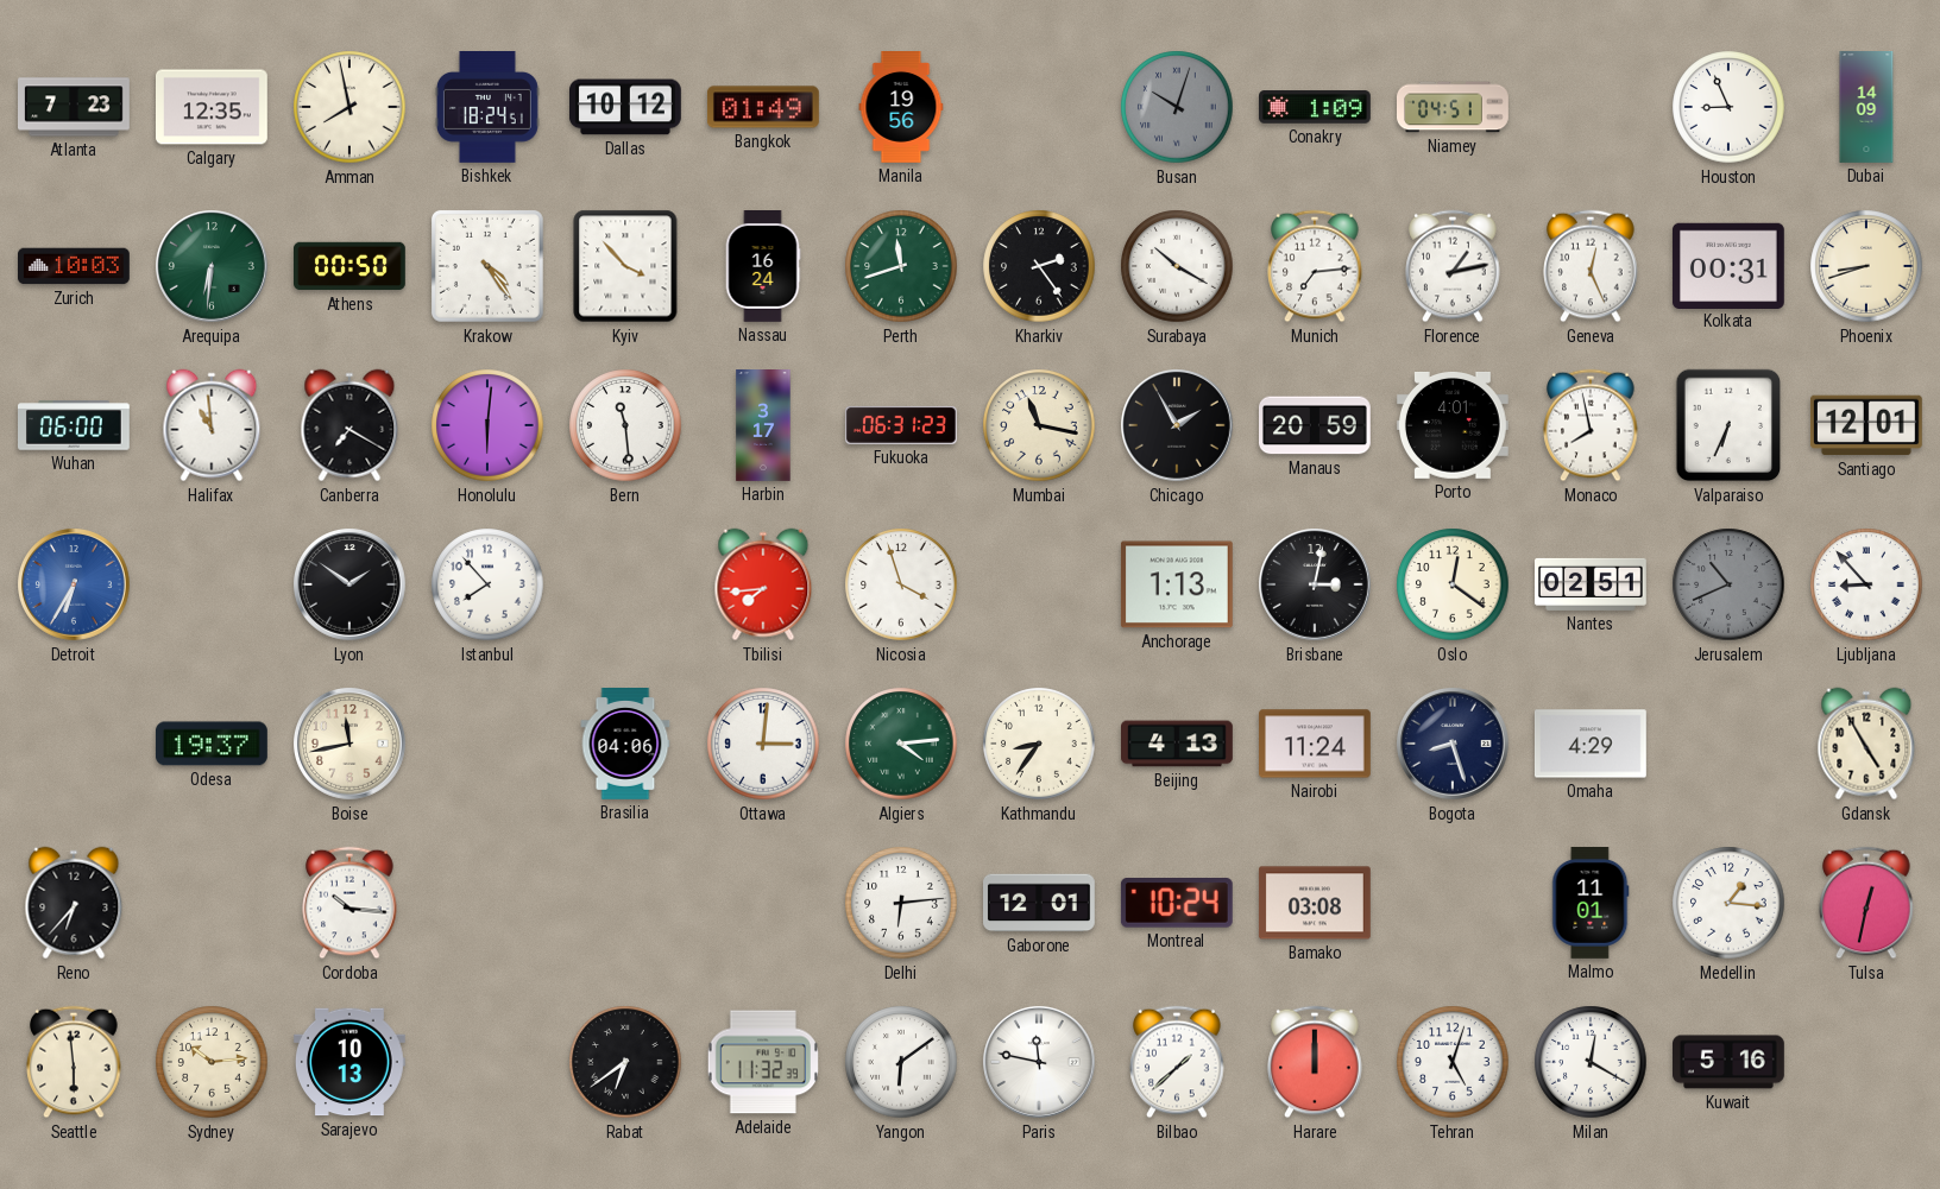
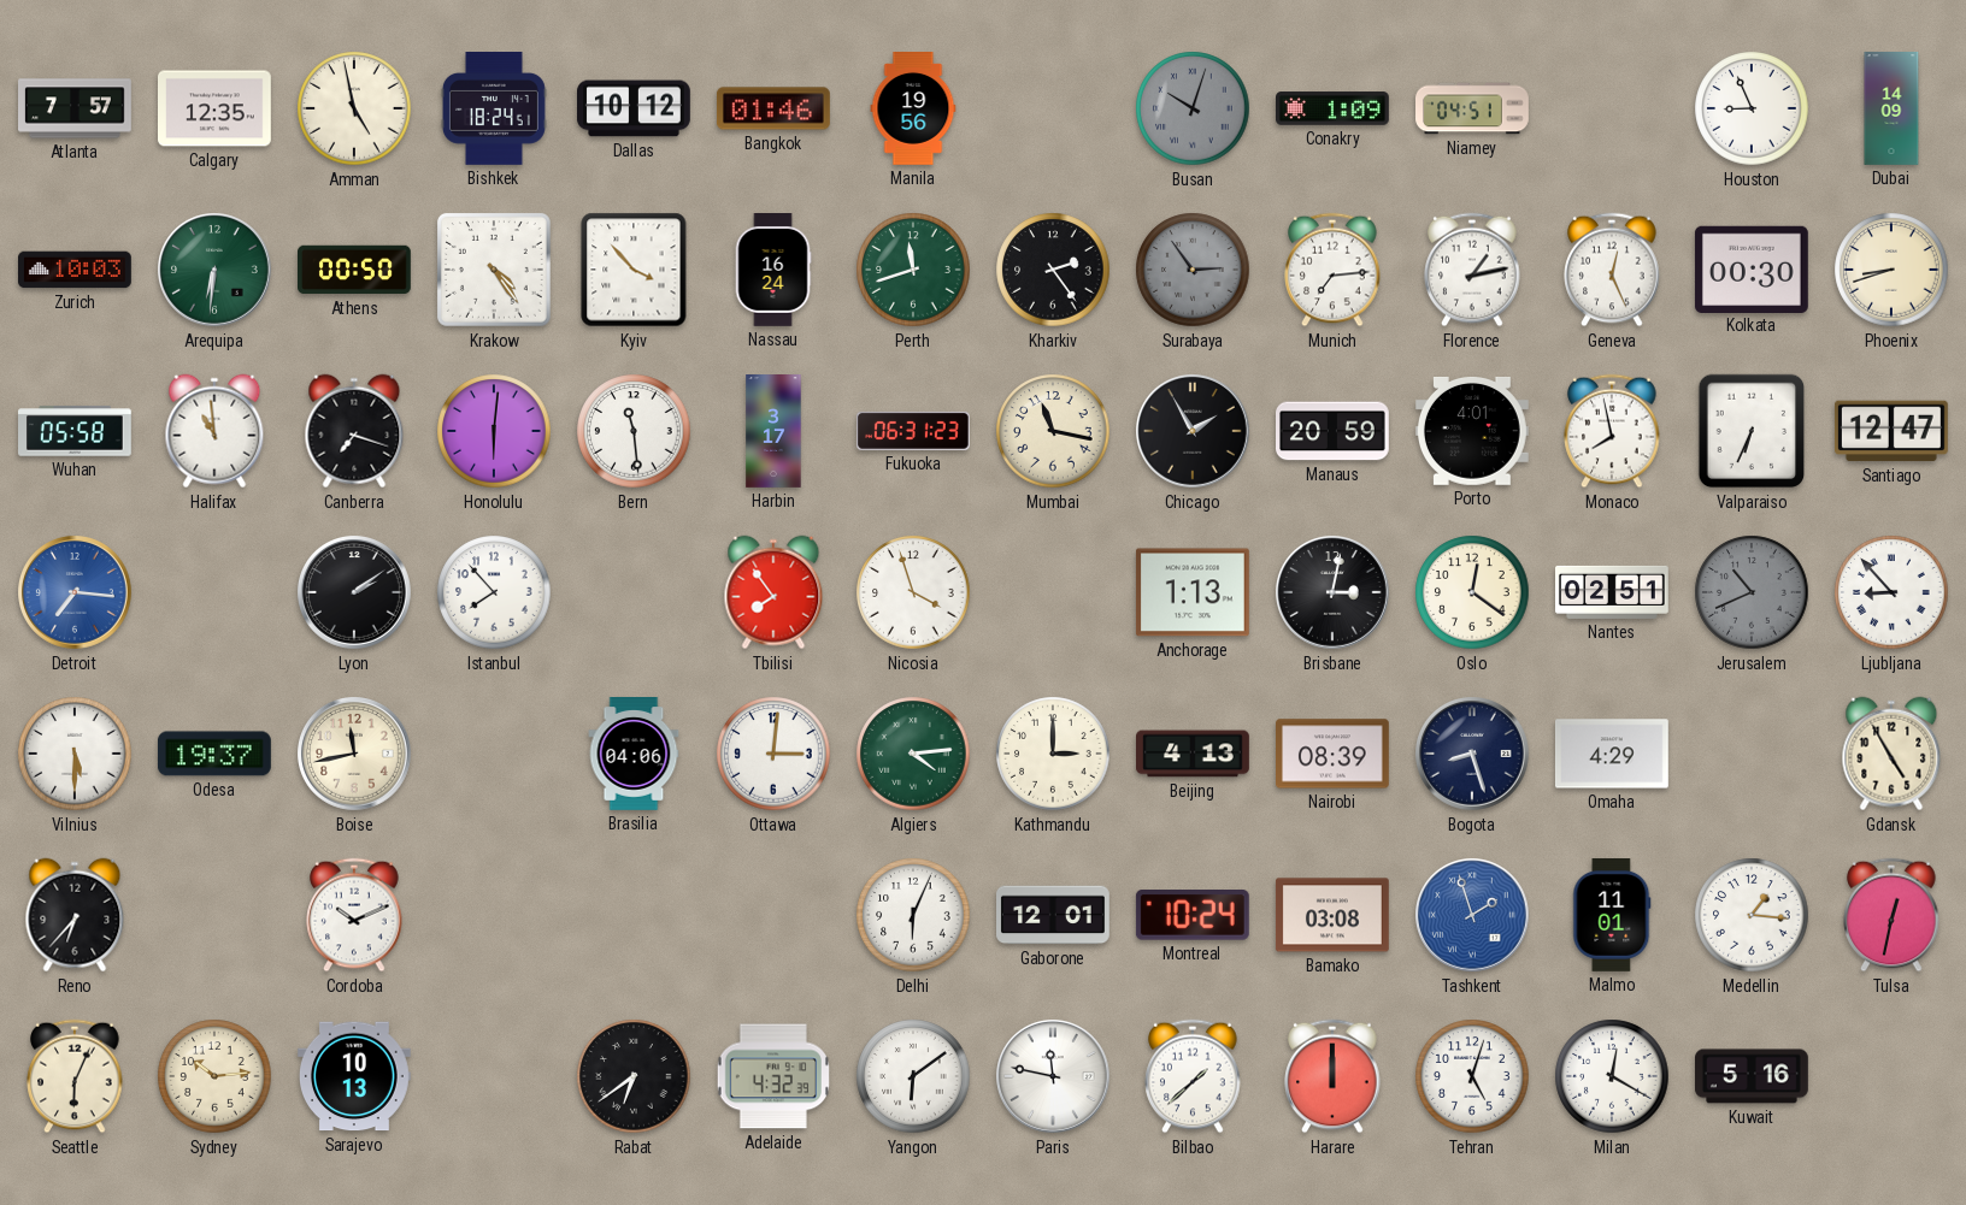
Atlanta: 7:23 -> 7:57 (76, 108)
Amman: 7:58 -> 4:58 (354, 108)
Bangkok: 01:49 -> 01:46 (773, 108)
Surabaya: 10:20 -> 2:54 (1193, 270)
Surabaya dial: white -> grey (1193, 270)
Kolkata: 00:31 -> 00:30 (1752, 268)
Wuhan: 06:00 -> 05:58 (76, 431)
Canberra: 7:20 -> 7:18 (354, 431)
Santiago: 12:01 -> 12:47 (1891, 431)
Detroit: 6:35 -> 7:16 (76, 593)
Lyon: 1:51 -> 2:09 (355, 593)
Tbilisi: 7:44 -> 7:54 (773, 592)
Vilnius: none -> 5:30 (75, 754)
Kathmandu: 8:36 -> 3:00 (1053, 754)
Nairobi: 11:24 -> 08:39 (1334, 754)
Cordoba: 10:16 -> 10:11 (354, 915)
Delhi: 6:14 -> 6:04 (913, 915)
Tashkent: none -> 1:57 (1473, 916)
Seattle: 5:59 -> 6:04 (75, 1076)
Adelaide: 11:32 -> 4:32 (773, 1076)
